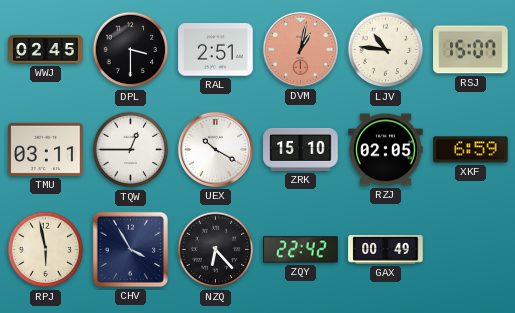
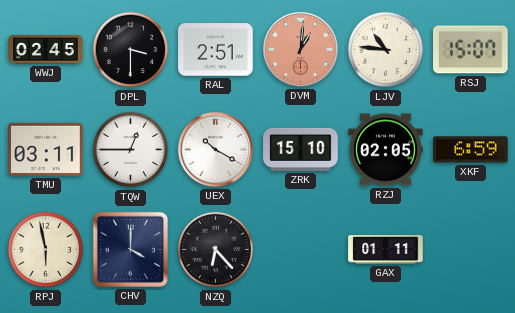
DVM: 1:02 -> 1:01 (300, 49)
CHV: 3:55 -> 4:00 (130, 249)
ZQY: 22:42 -> none (301, 250)
GAX: 00:49 -> 01:11 (386, 250)
